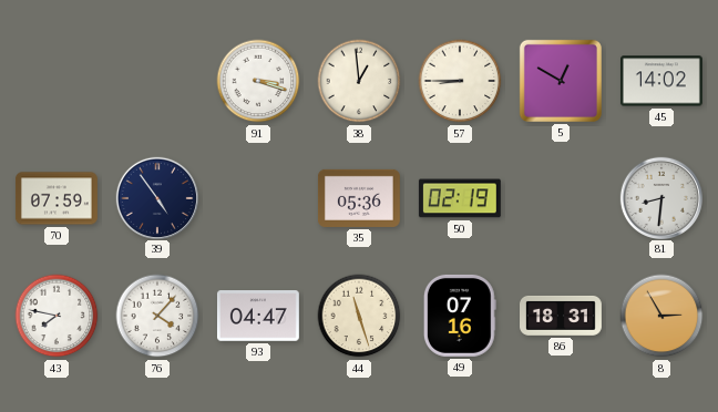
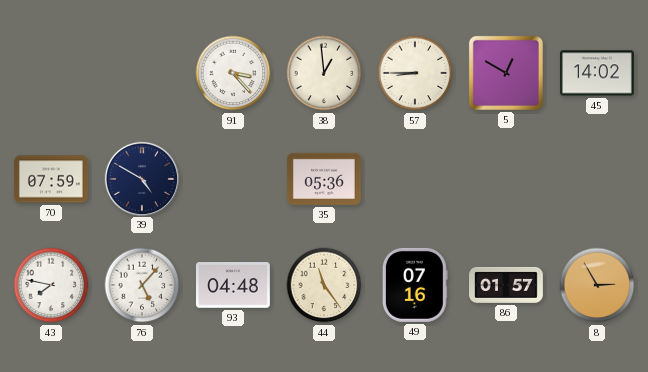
91: 3:18 -> 3:23 (233, 73)
39: 4:54 -> 4:50 (141, 178)
50: 02:19 -> none (460, 198)
81: 8:31 -> none (660, 197)
76: 4:07 -> 5:07 (142, 285)
93: 04:47 -> 04:48 (233, 285)
44: 11:27 -> 11:24 (324, 285)
86: 18:31 -> 01:57 (507, 285)
